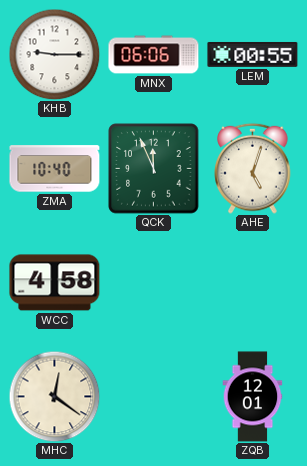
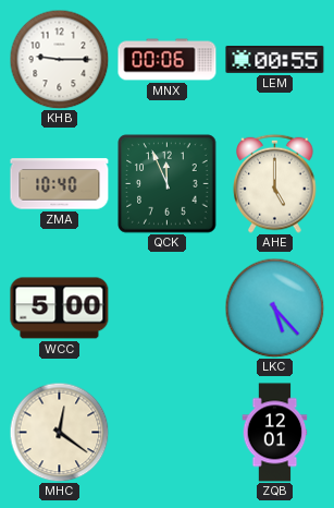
MNX: 06:06 -> 00:06 (168, 60)
AHE: 5:03 -> 5:00 (275, 183)
WCC: 4:58 -> 5:00 (60, 309)
LKC: none -> 5:23 (274, 307)
